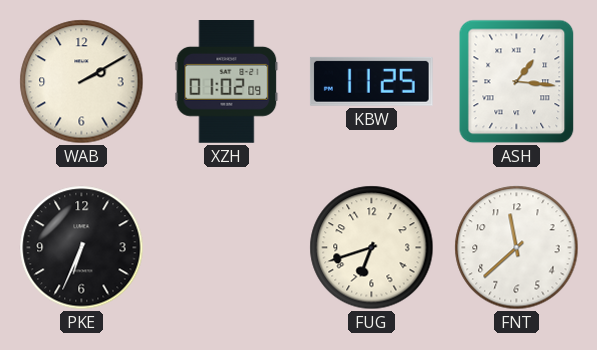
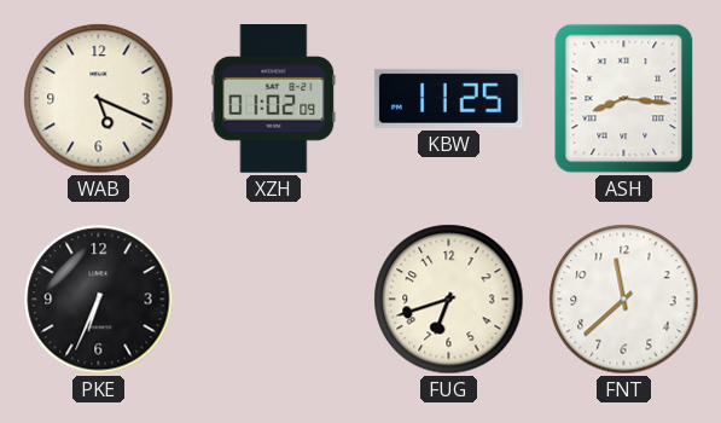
WAB: 2:10 -> 5:19 (99, 99)
ASH: 1:16 -> 8:16 (624, 99)
